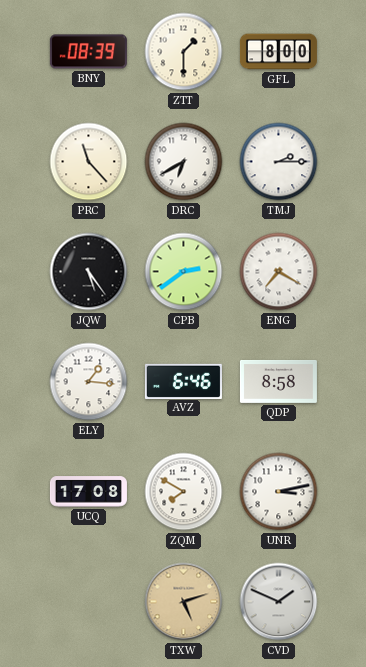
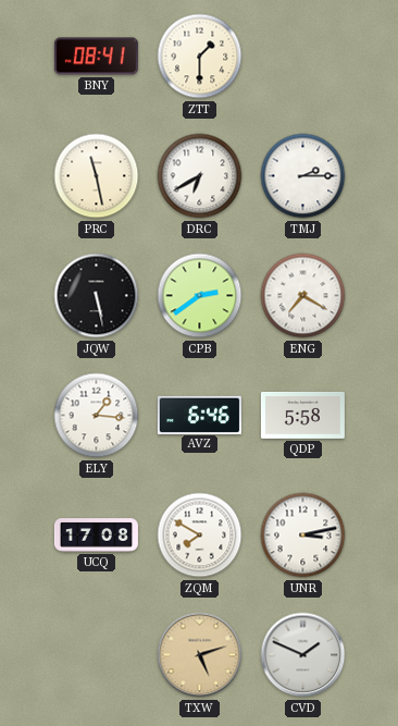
BNY: 08:39 -> 08:41 (96, 57)
GFL: 8:00 -> none (278, 52)
PRC: 11:23 -> 11:28 (97, 176)
JQW: 5:24 -> 5:28 (97, 296)
QDP: 8:58 -> 5:58 (302, 415)
